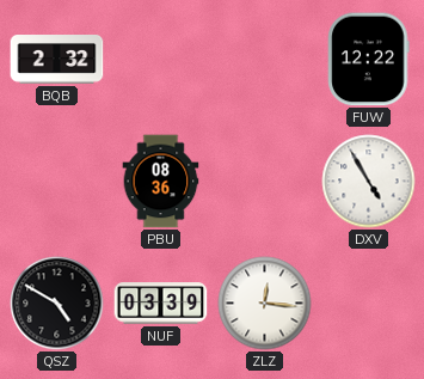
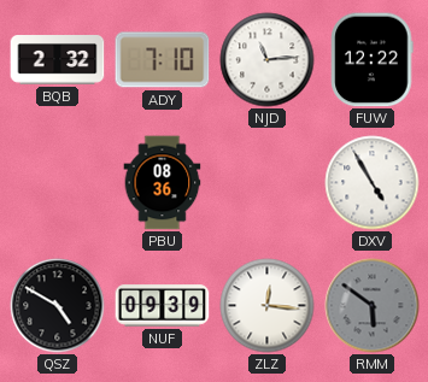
ADY: none -> 7:10 (163, 60)
NJD: none -> 11:14 (268, 60)
NUF: 03:39 -> 09:39 (163, 306)
RMM: none -> 5:51 (373, 306)
